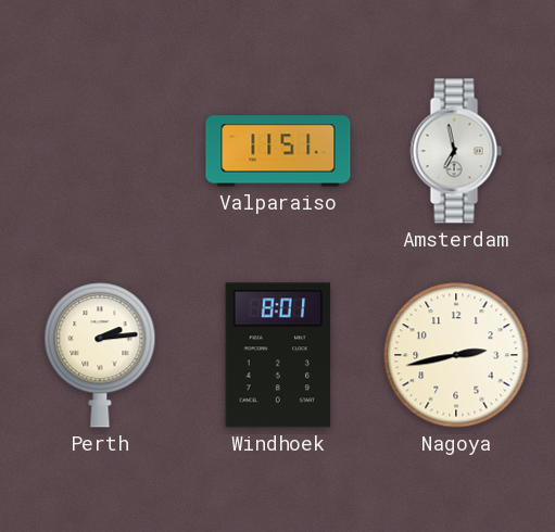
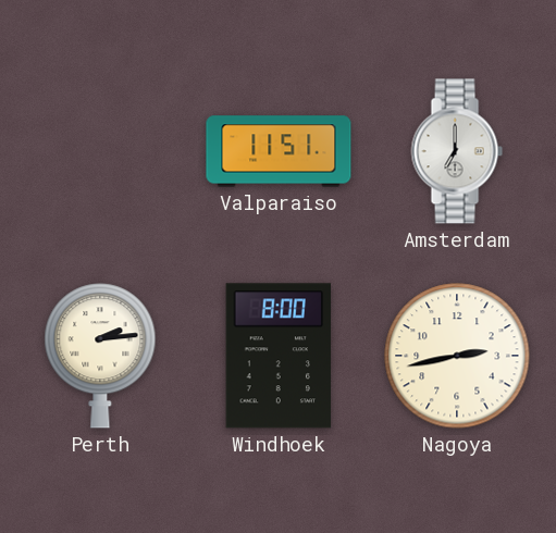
Amsterdam: 6:58 -> 7:00 (457, 151)
Windhoek: 8:01 -> 8:00 (279, 356)
